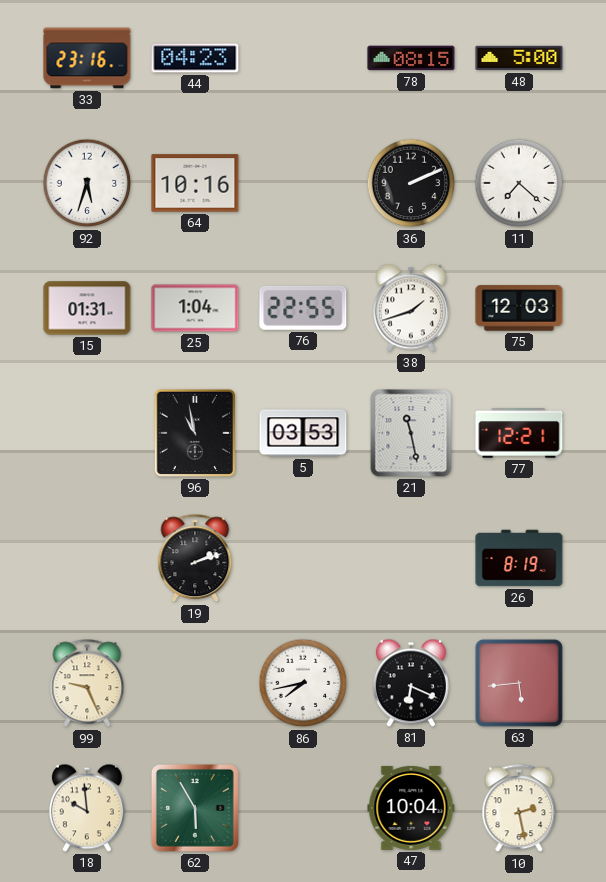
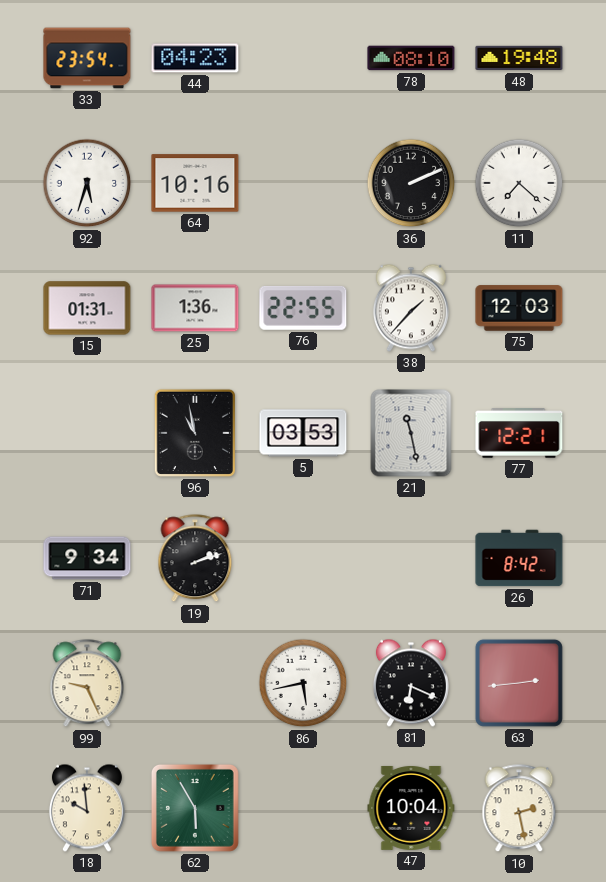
33: 23:16 -> 23:54 (87, 58)
78: 08:15 -> 08:10 (411, 58)
48: 5:00 -> 19:48 (519, 58)
25: 1:04 -> 1:36 (195, 308)
38: 1:42 -> 1:37 (411, 308)
71: none -> 9:34 (87, 558)
26: 8:19 -> 8:42 (519, 558)
86: 7:43 -> 5:43 (303, 683)
63: 5:44 -> 2:44 (519, 683)
